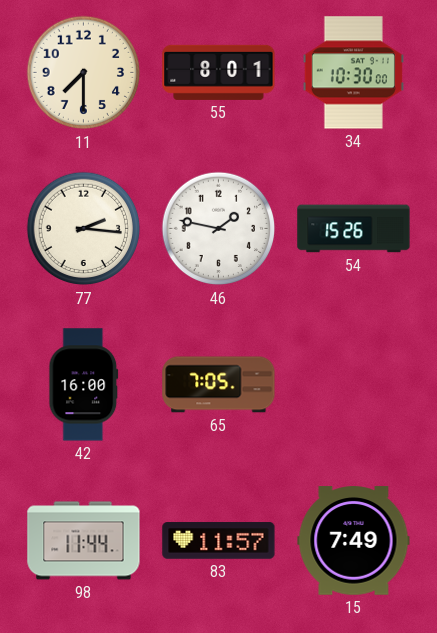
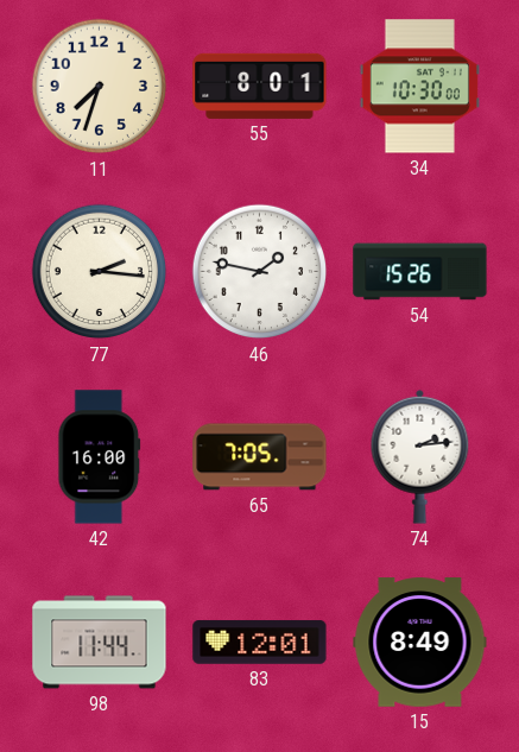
11: 7:30 -> 7:33 (100, 87)
74: none -> 2:14 (420, 456)
83: 11:57 -> 12:01 (260, 643)
15: 7:49 -> 8:49 (420, 643)
